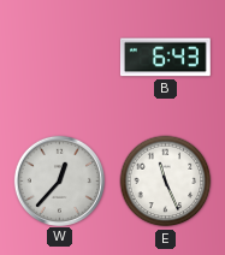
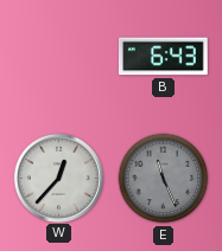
E dial: white -> grey (164, 179)
